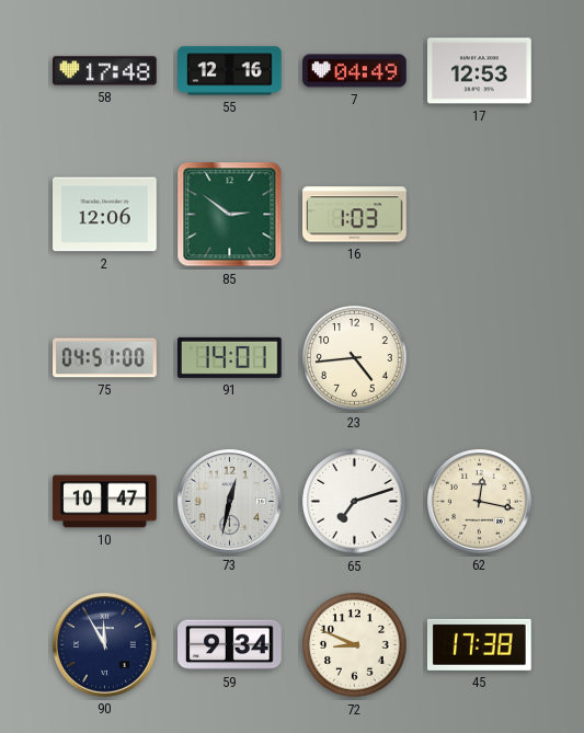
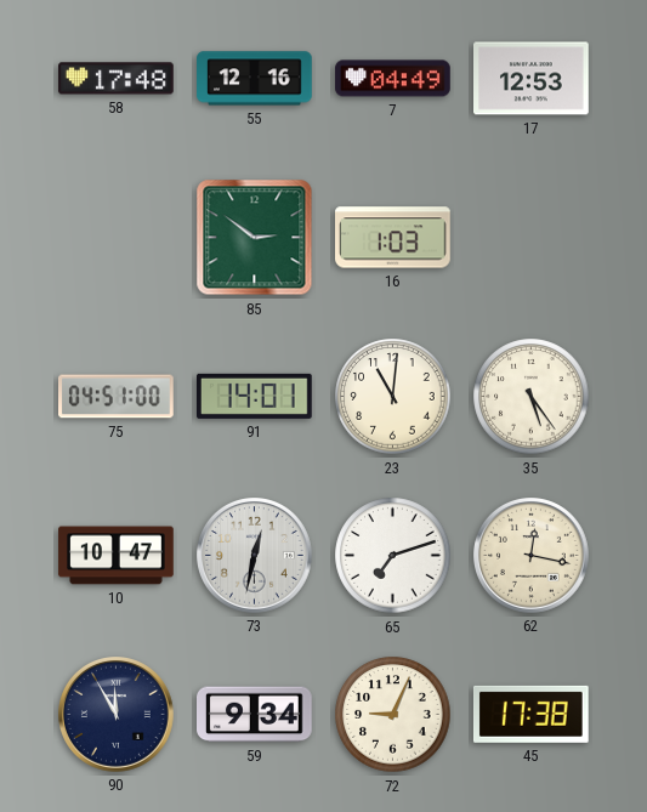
2: 12:06 -> none (105, 215)
23: 4:44 -> 11:01 (393, 397)
35: none -> 5:24 (532, 397)
72: 8:49 -> 9:04 (393, 715)
